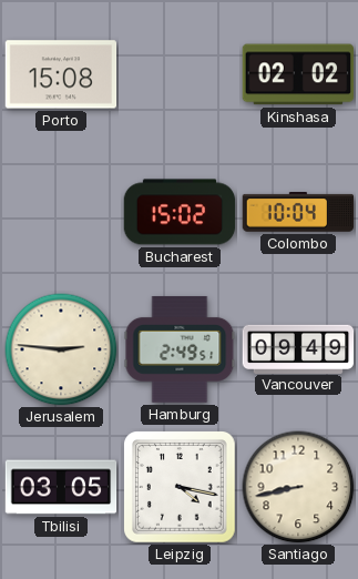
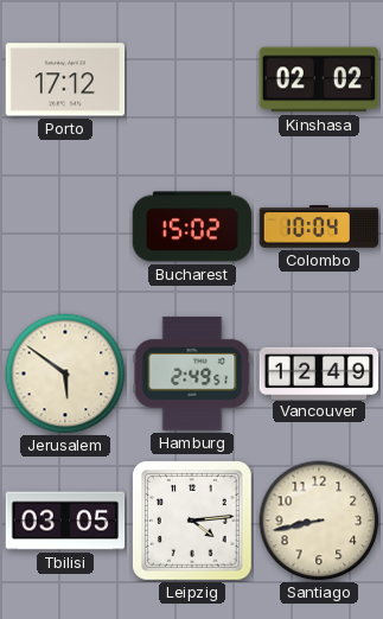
Porto: 15:08 -> 17:12 (65, 79)
Jerusalem: 2:46 -> 5:51 (65, 374)
Vancouver: 09:49 -> 12:49 (319, 372)
Leipzig: 4:17 -> 4:14 (193, 522)
